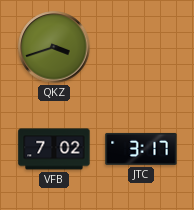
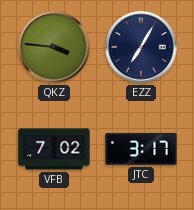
QKZ: 3:42 -> 3:46 (54, 47)
EZZ: none -> 7:05 (141, 47)
